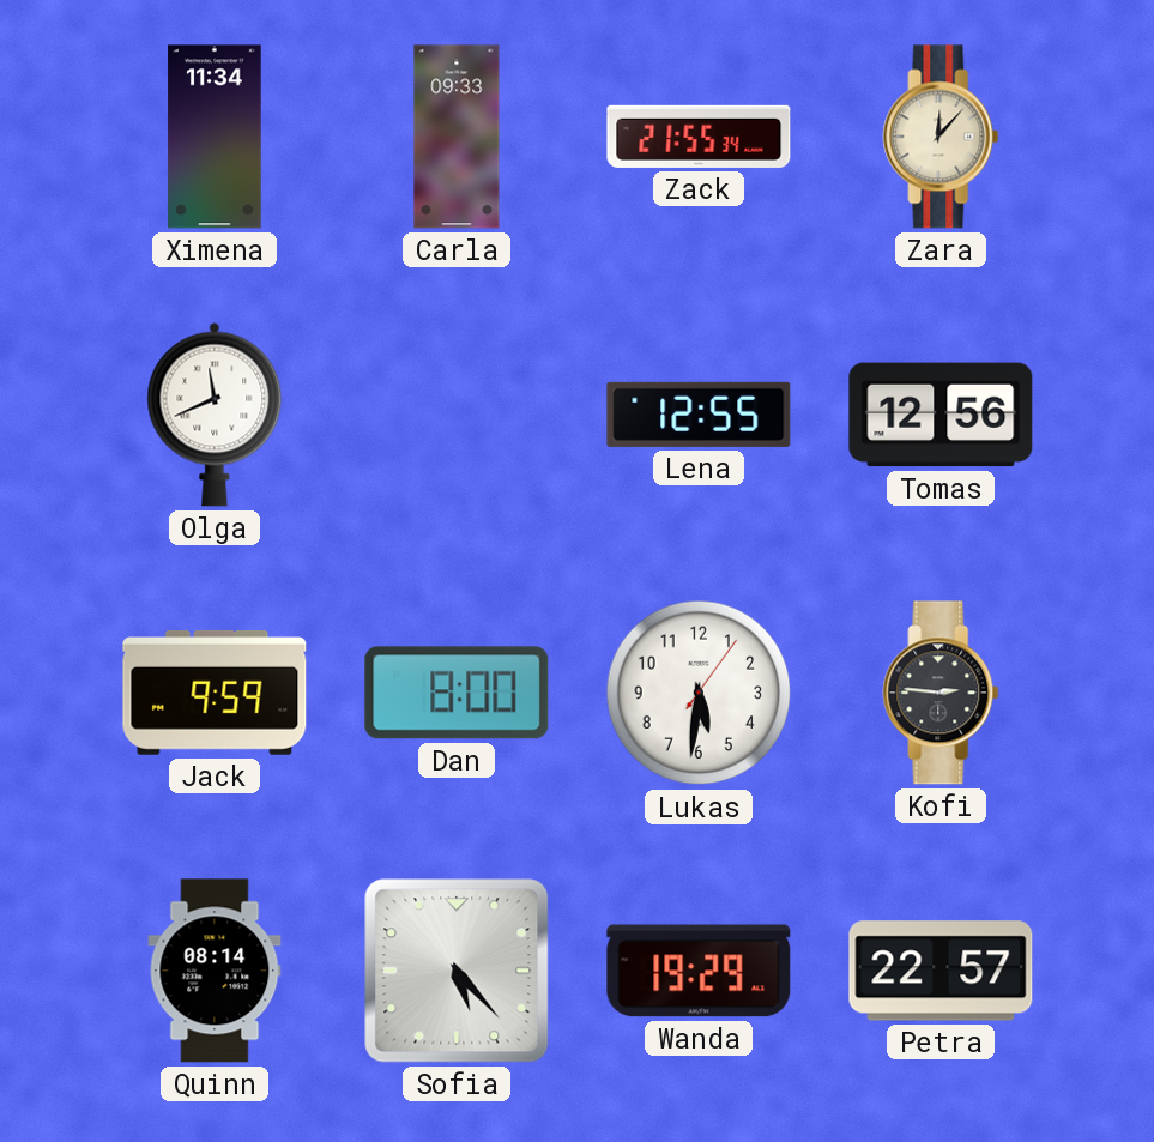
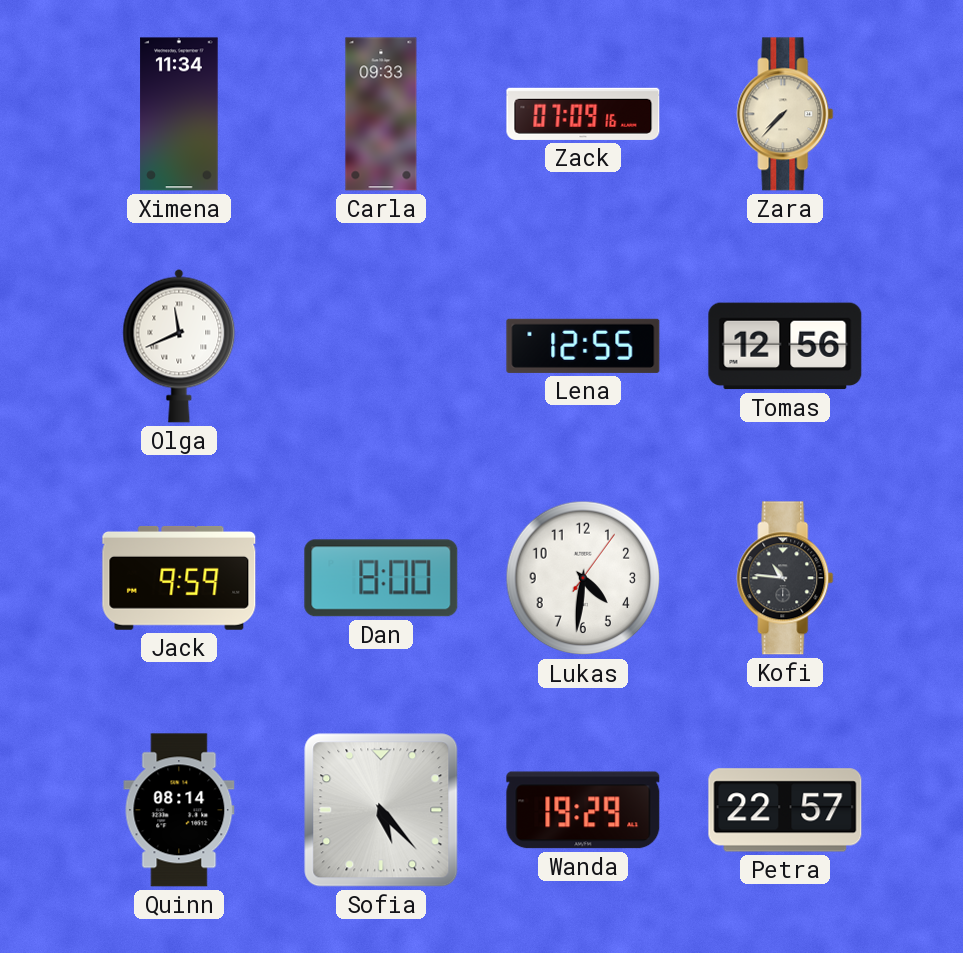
Zack: 21:55 -> 07:09 (583, 114)
Zara: 12:07 -> 7:37 (785, 114)
Lukas: 5:31 -> 4:31 (583, 578)
Kofi: 2:46 -> 10:46 (785, 578)
